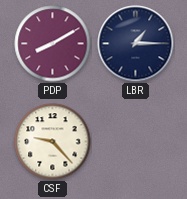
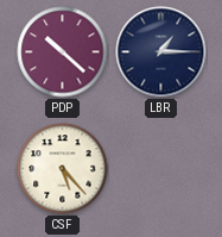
PDP: 8:10 -> 10:22 (63, 52)
CSF: 9:23 -> 5:23 (63, 169)
